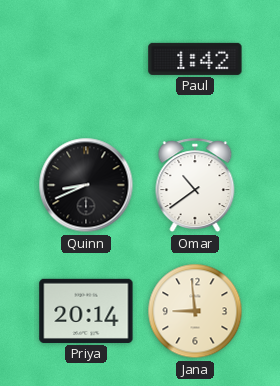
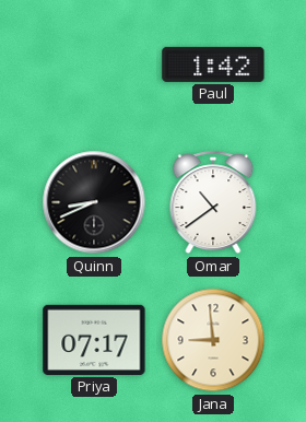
Priya: 20:14 -> 07:17 (94, 340)
